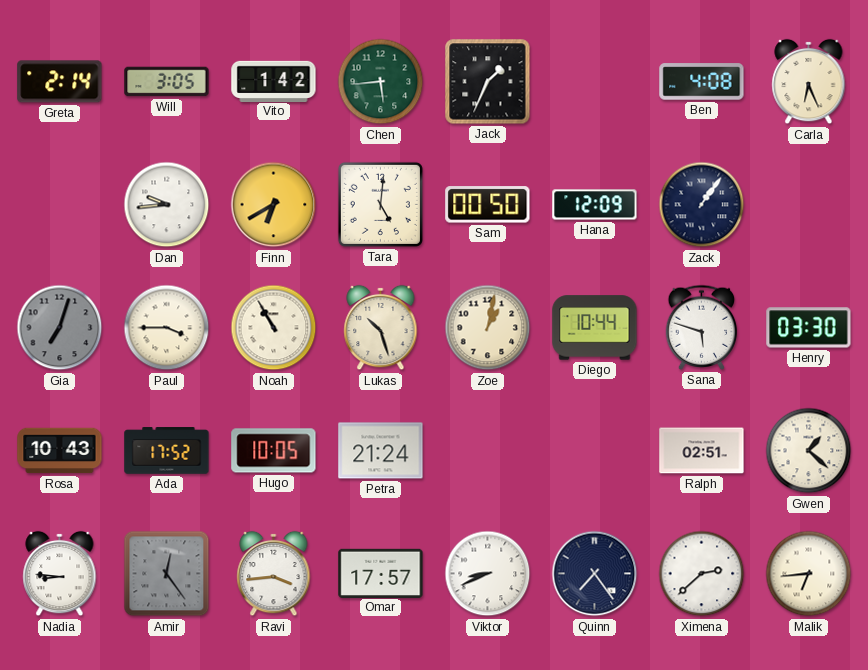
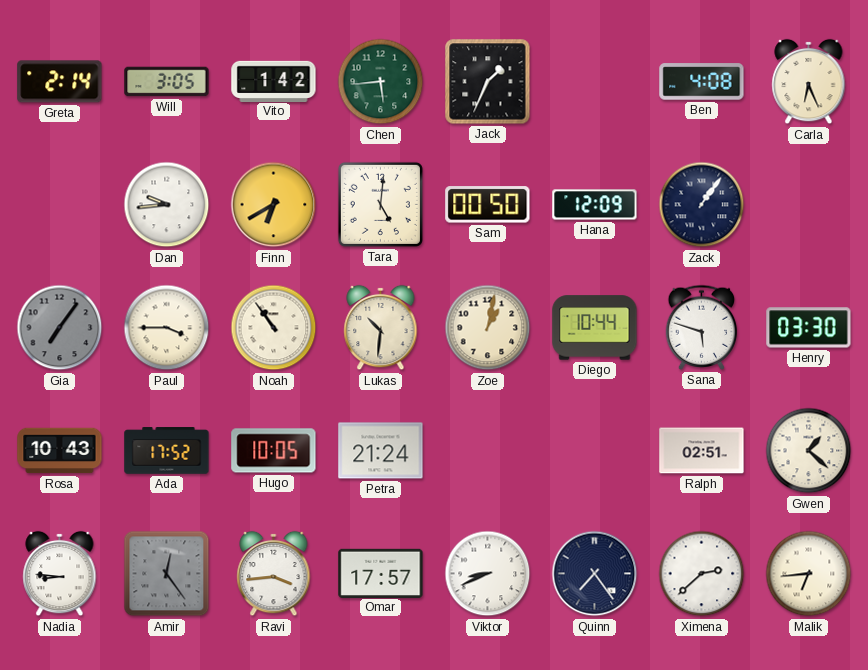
Gia: 7:03 -> 7:06 (60, 328)
Noah: 10:55 -> 10:54 (274, 328)
Lukas: 10:27 -> 10:31 (381, 328)
